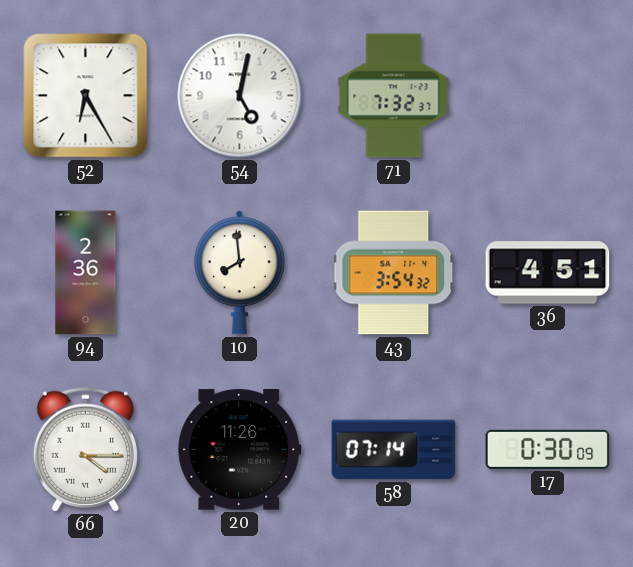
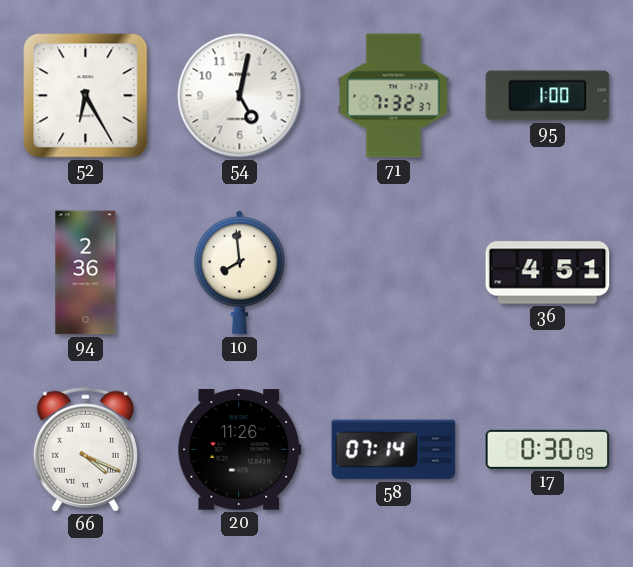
95: none -> 1:00 (548, 96)
43: 3:54 -> none (394, 273)
66: 4:15 -> 4:19 (85, 449)
